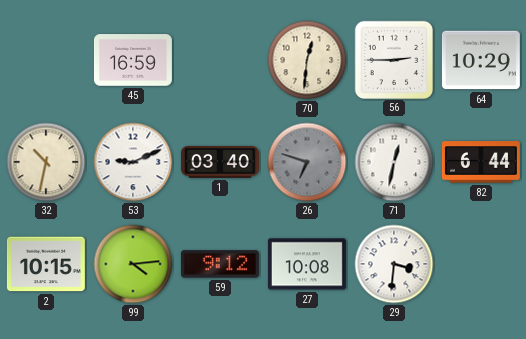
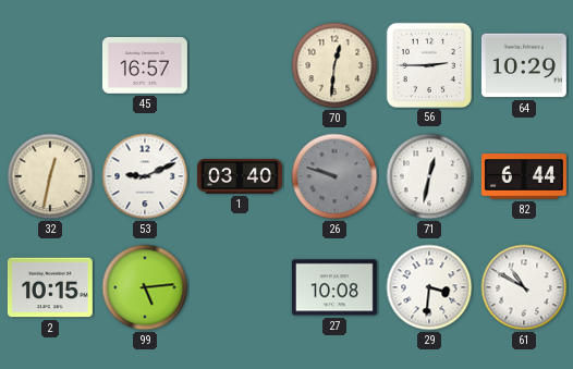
45: 16:59 -> 16:57 (145, 65)
32: 10:32 -> 12:32 (50, 176)
26: 6:48 -> 9:48 (334, 176)
99: 4:14 -> 5:14 (145, 287)
59: 9:12 -> none (220, 264)
61: none -> 10:50 (524, 287)
